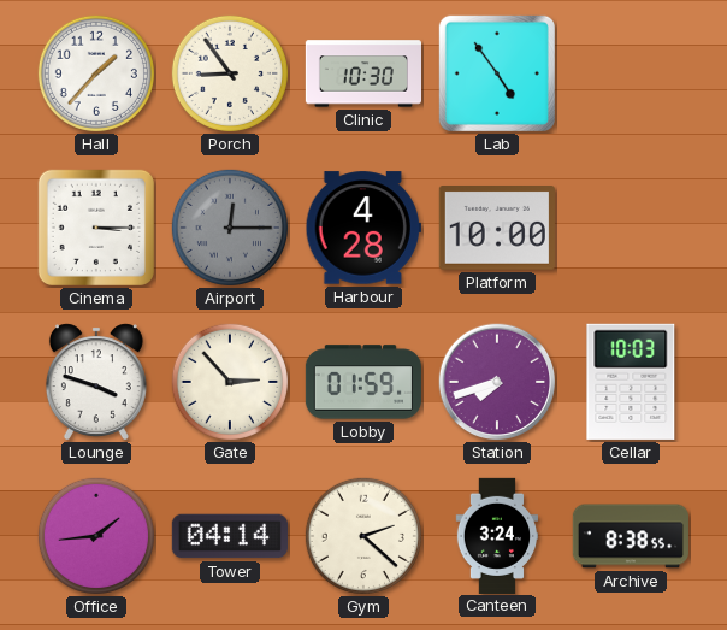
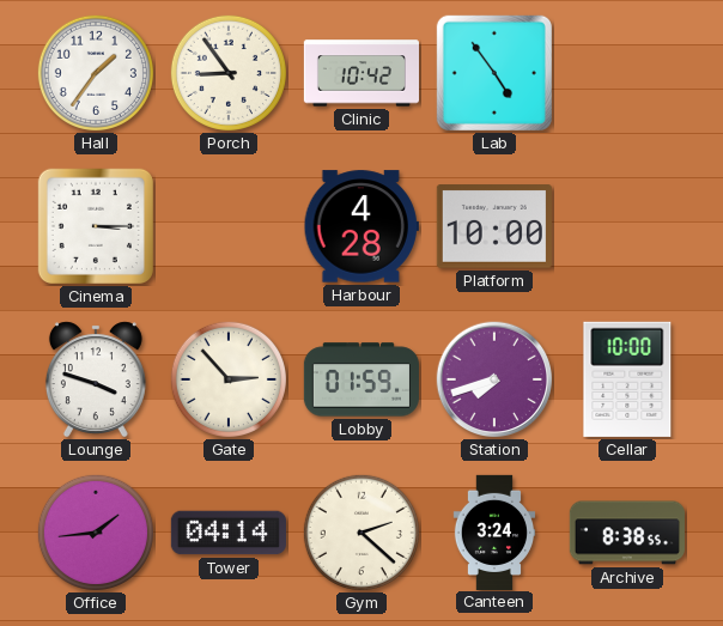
Hall: 1:37 -> 1:36 (96, 73)
Clinic: 10:30 -> 10:42 (360, 73)
Airport: 12:15 -> none (230, 228)
Cellar: 10:03 -> 10:00 (627, 379)
